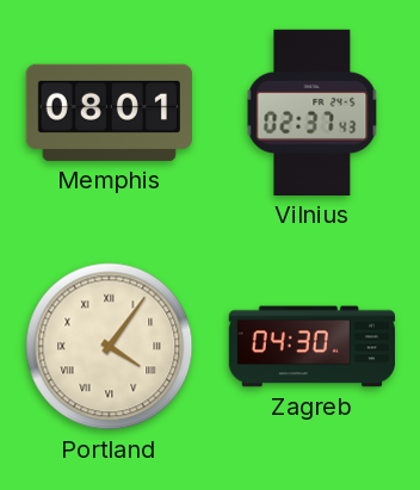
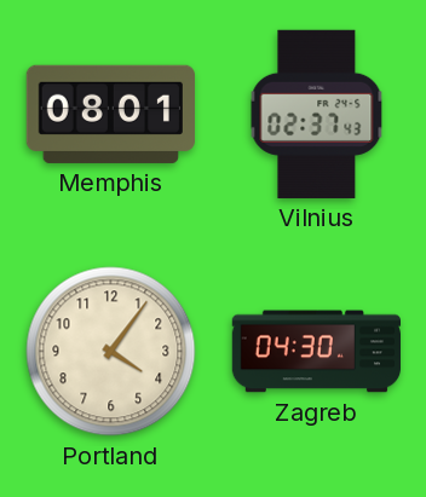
Portland numerals: Roman -> Arabic (111, 352)
